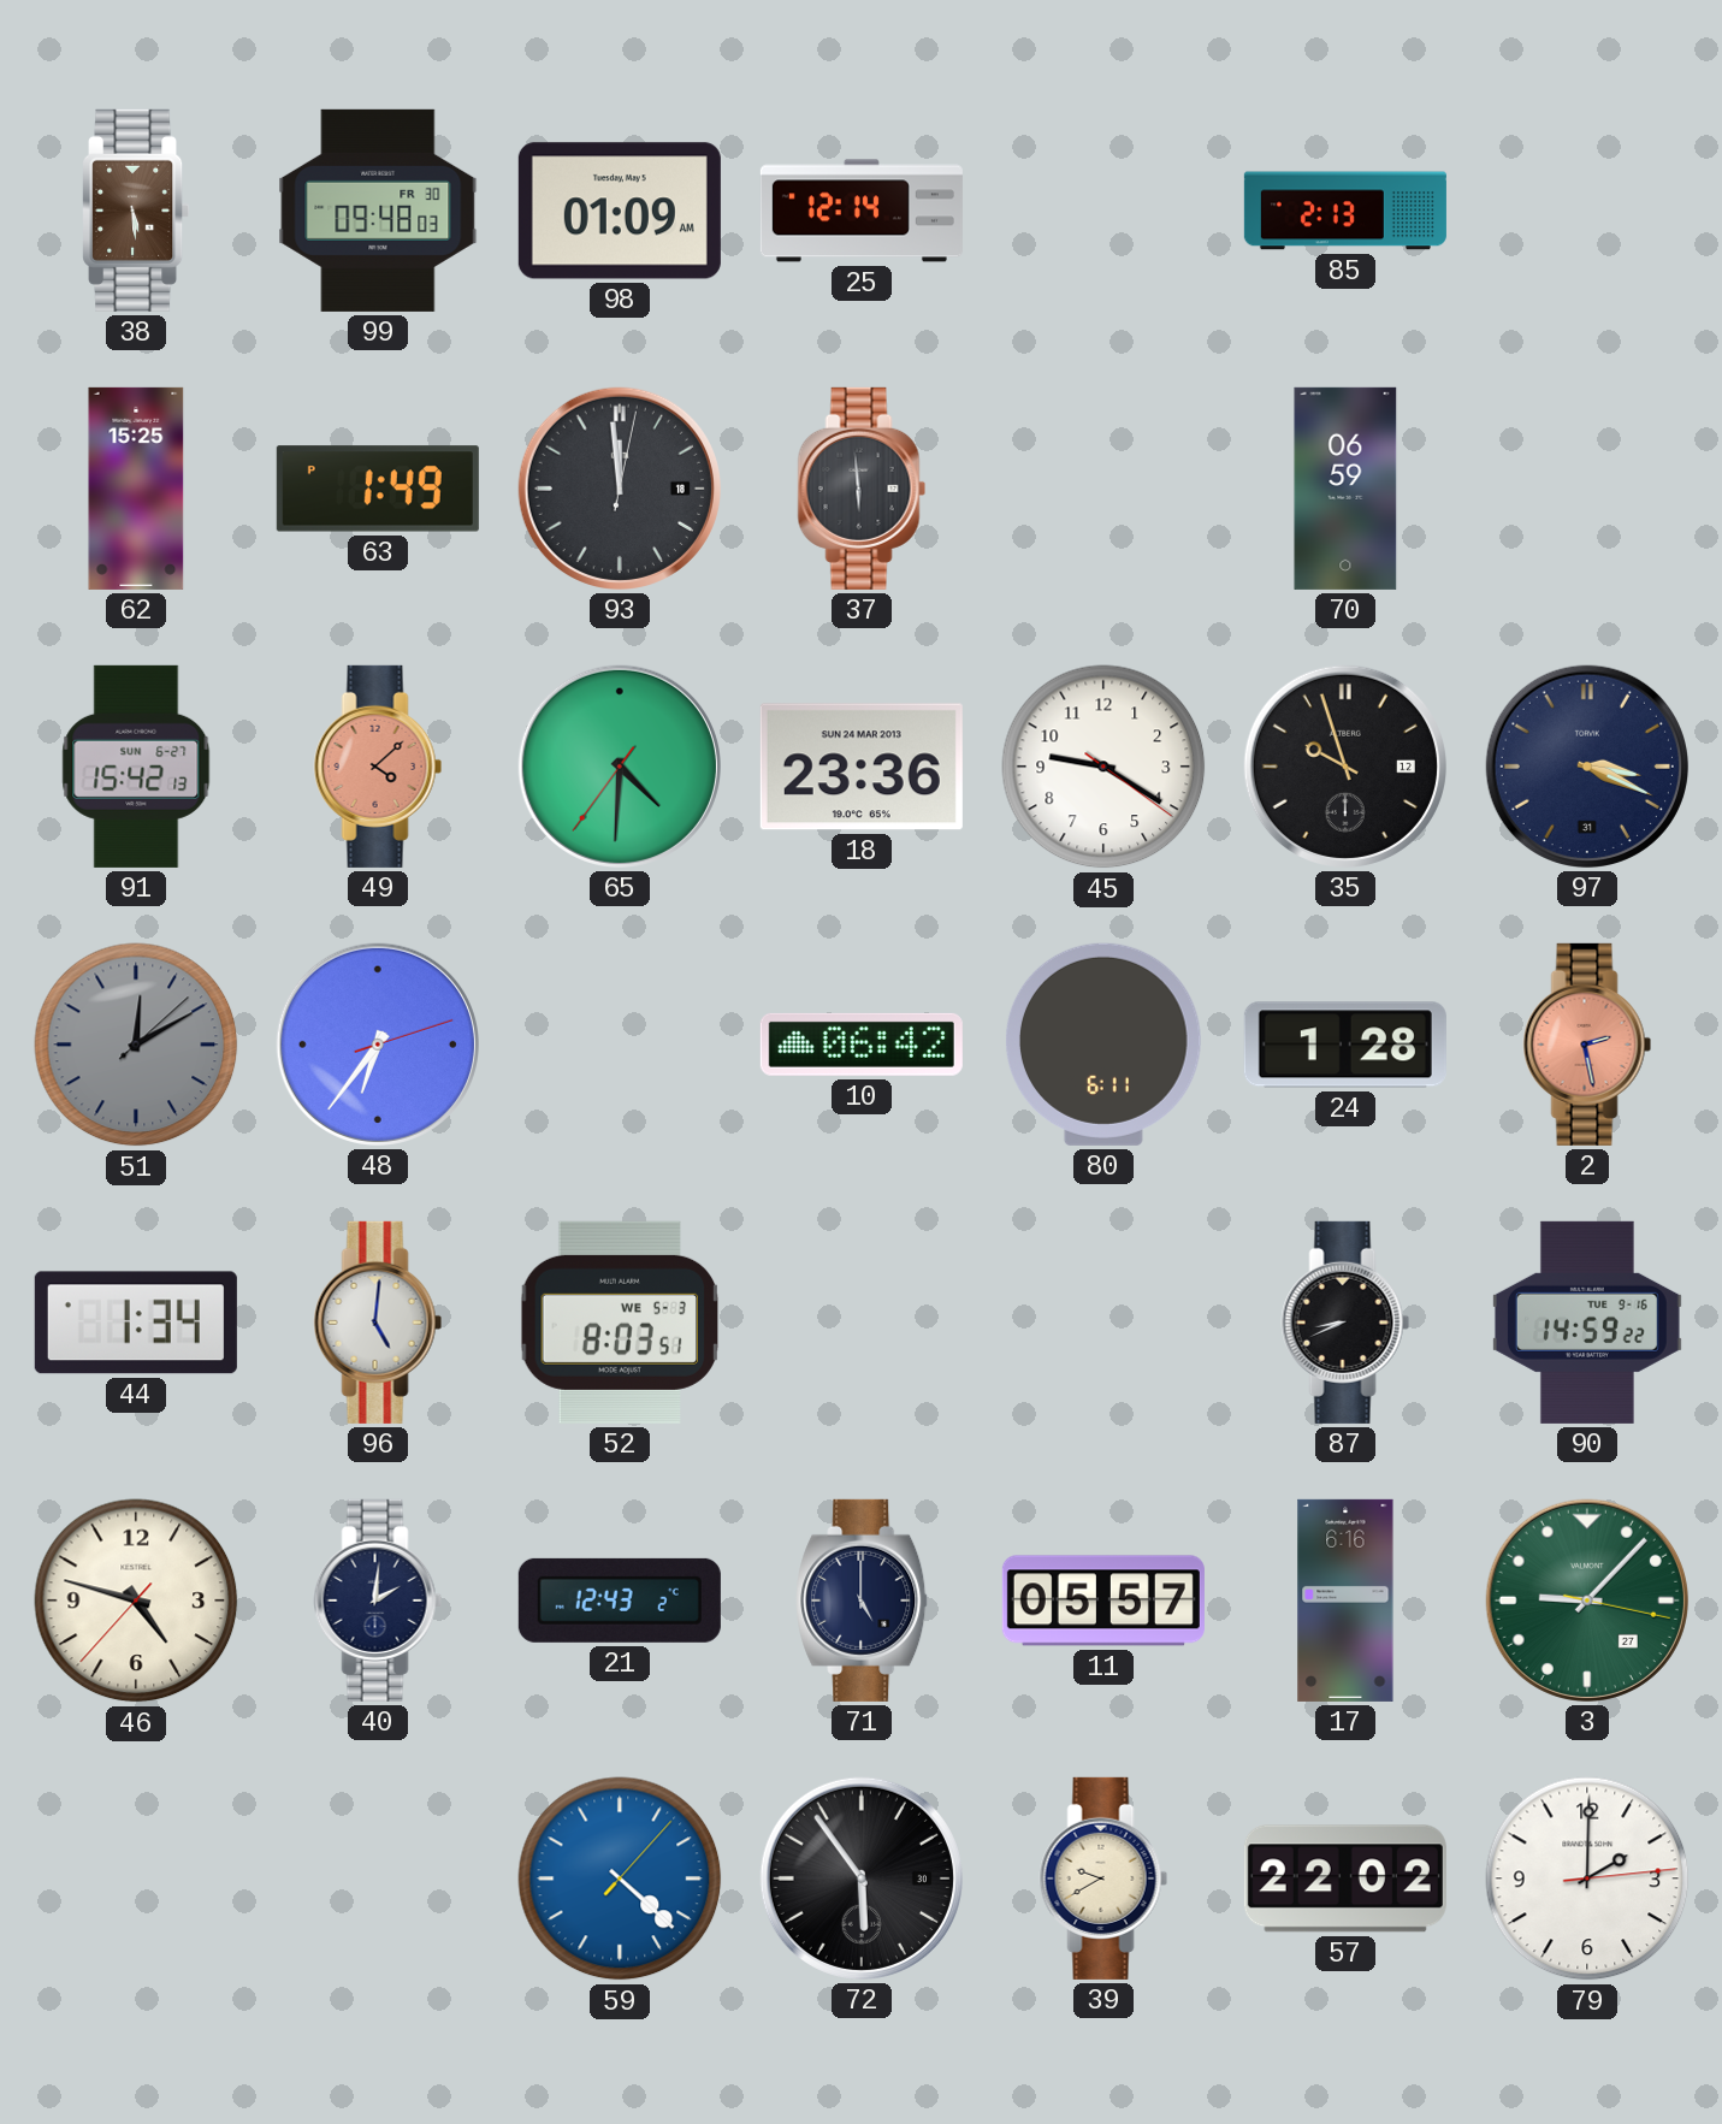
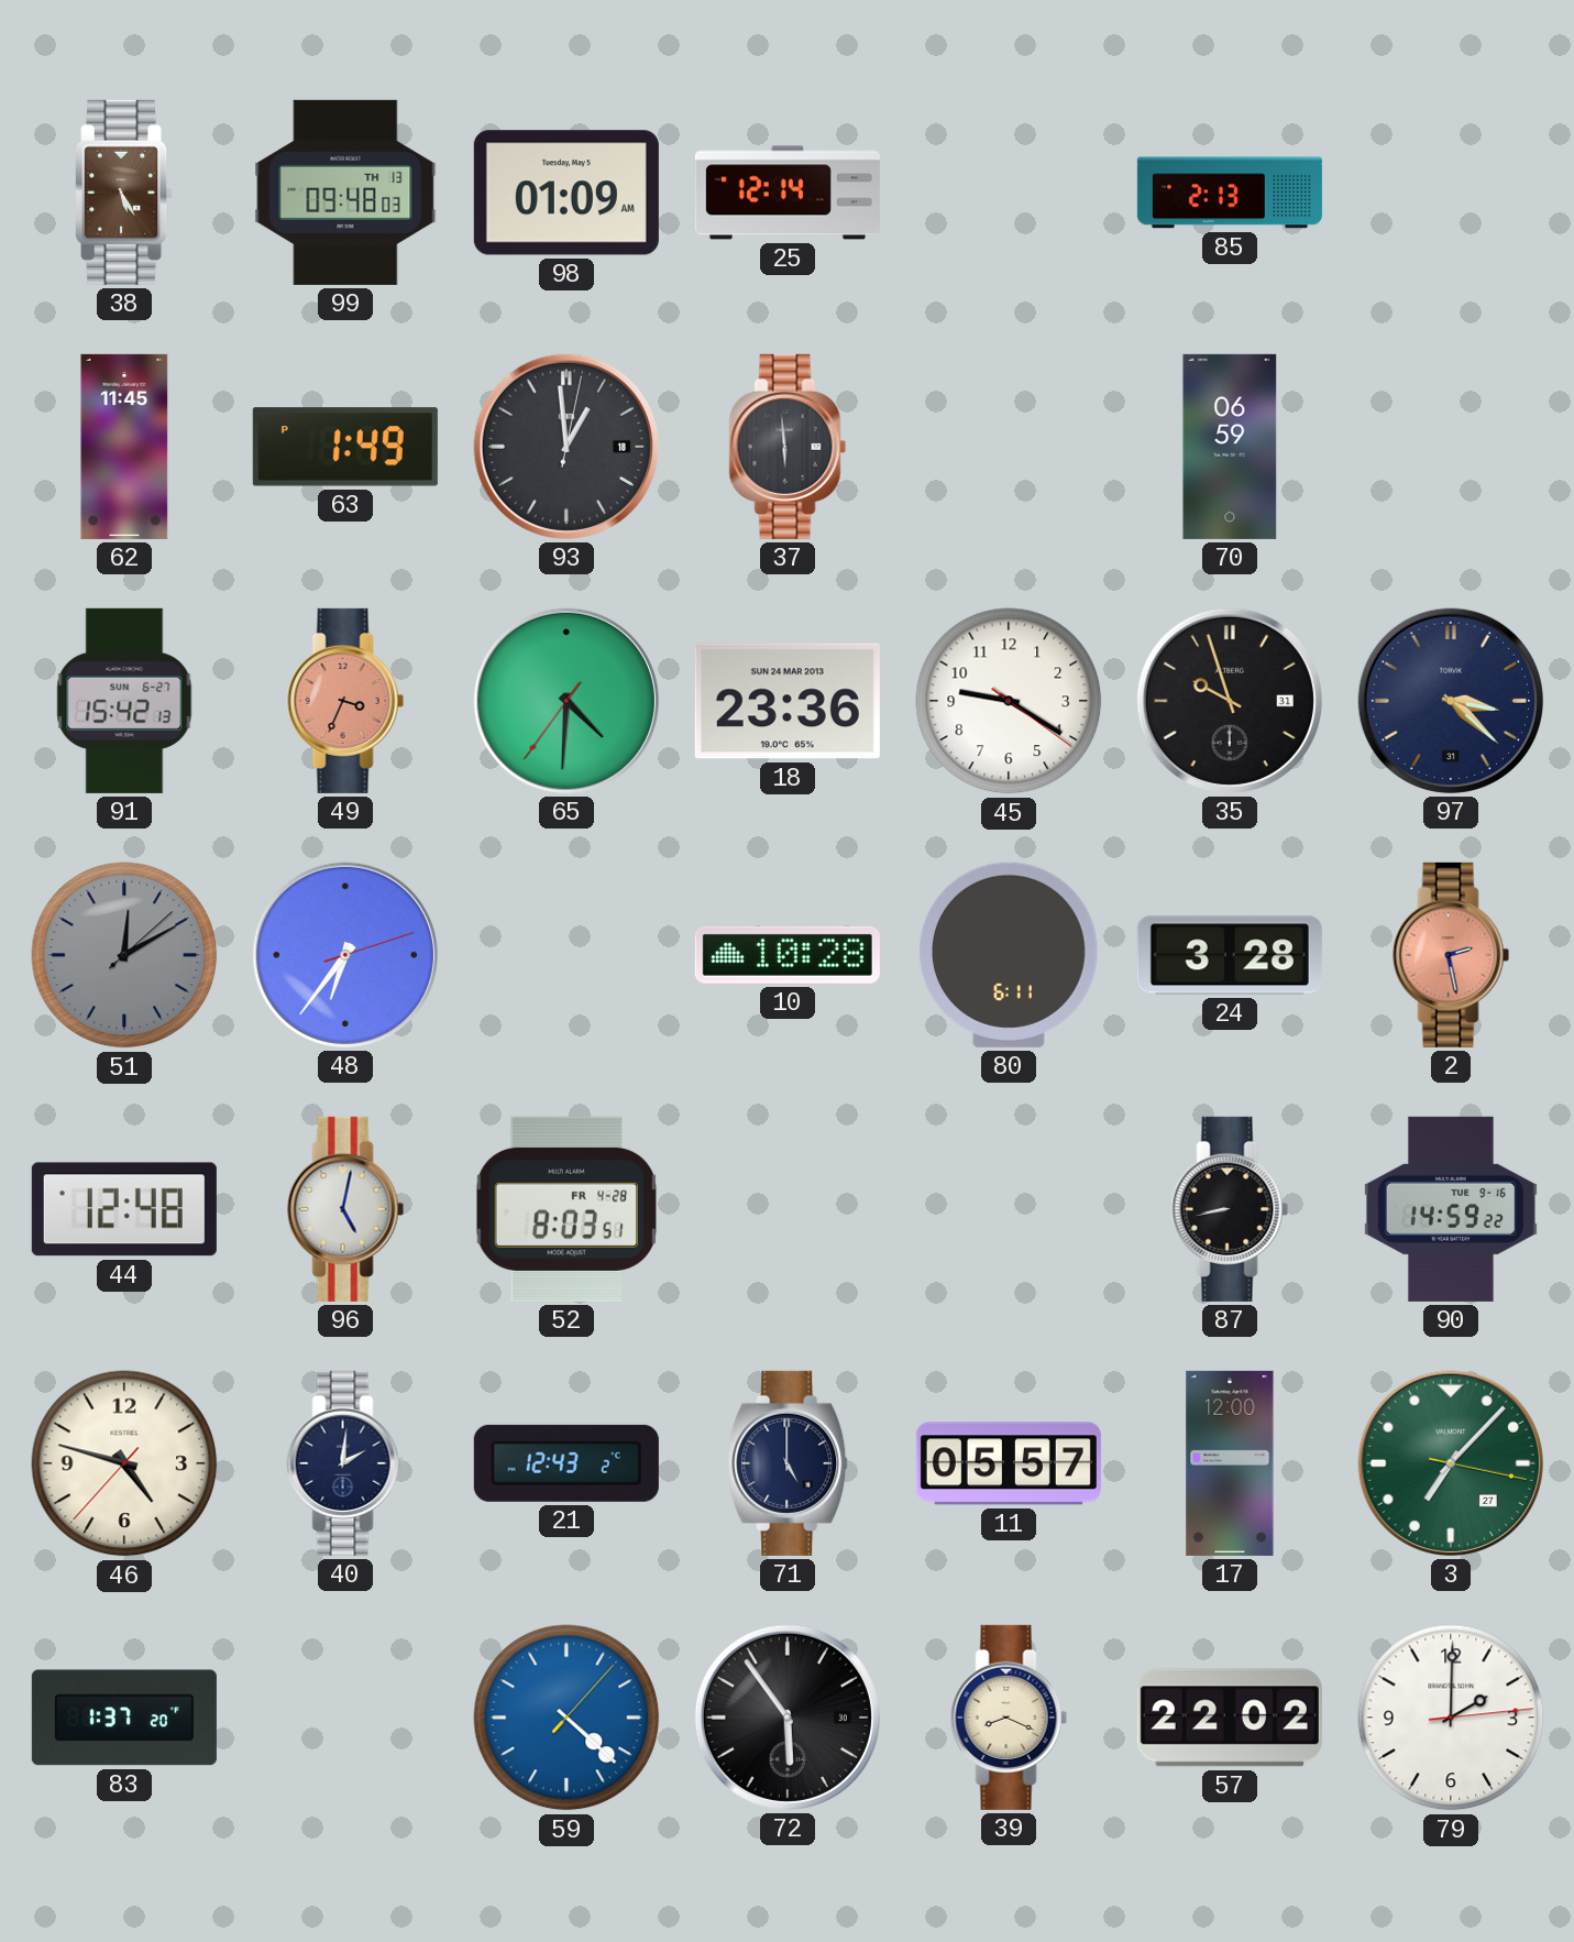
38: 5:29 -> 5:25 (124, 193)
99 date: FR 30 -> TH 13 (345, 193)
62: 15:25 -> 11:45 (124, 447)
93: 11:59 -> 12:59 (566, 447)
49: 4:08 -> 3:34 (345, 701)
35 date: 12 -> 31 (1230, 701)
97: 3:19 -> 3:22 (1451, 701)
10: 06:42 -> 10:28 (788, 955)
24: 1:28 -> 3:28 (1230, 955)
44: 1:34 -> 12:48 (124, 1209)
96: 5:01 -> 5:02 (345, 1209)
52 date: WE 5-3 -> FR 4-28 (566, 1209)
87: 8:41 -> 8:43 (1230, 1209)
17: 6:16 -> 12:00 (1230, 1463)
3: 9:07 -> 7:07 (1451, 1463)
83: none -> 1:37 (124, 1718)
39: 9:40 -> 8:19 (1009, 1718)
